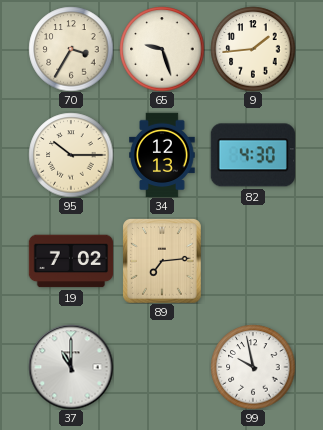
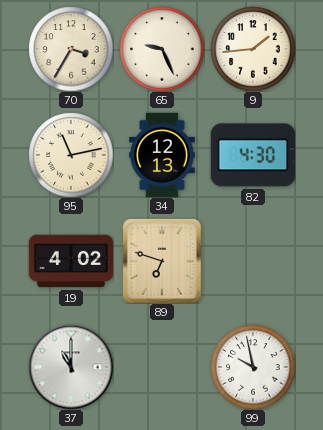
65: 9:27 -> 9:26 (162, 49)
95: 10:15 -> 11:13 (71, 155)
19: 7:02 -> 4:02 (71, 261)
89: 7:14 -> 6:48 (163, 261)
